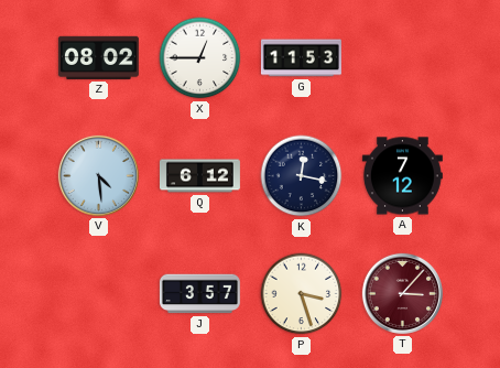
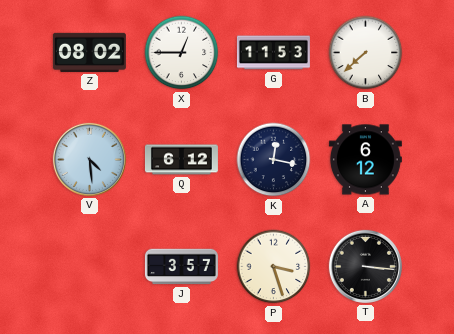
B: none -> 7:38 (366, 53)
A: 7:12 -> 6:12 (365, 160)
T: 3:07 -> 3:16 (365, 266)
T dial: burgundy -> black (365, 266)
